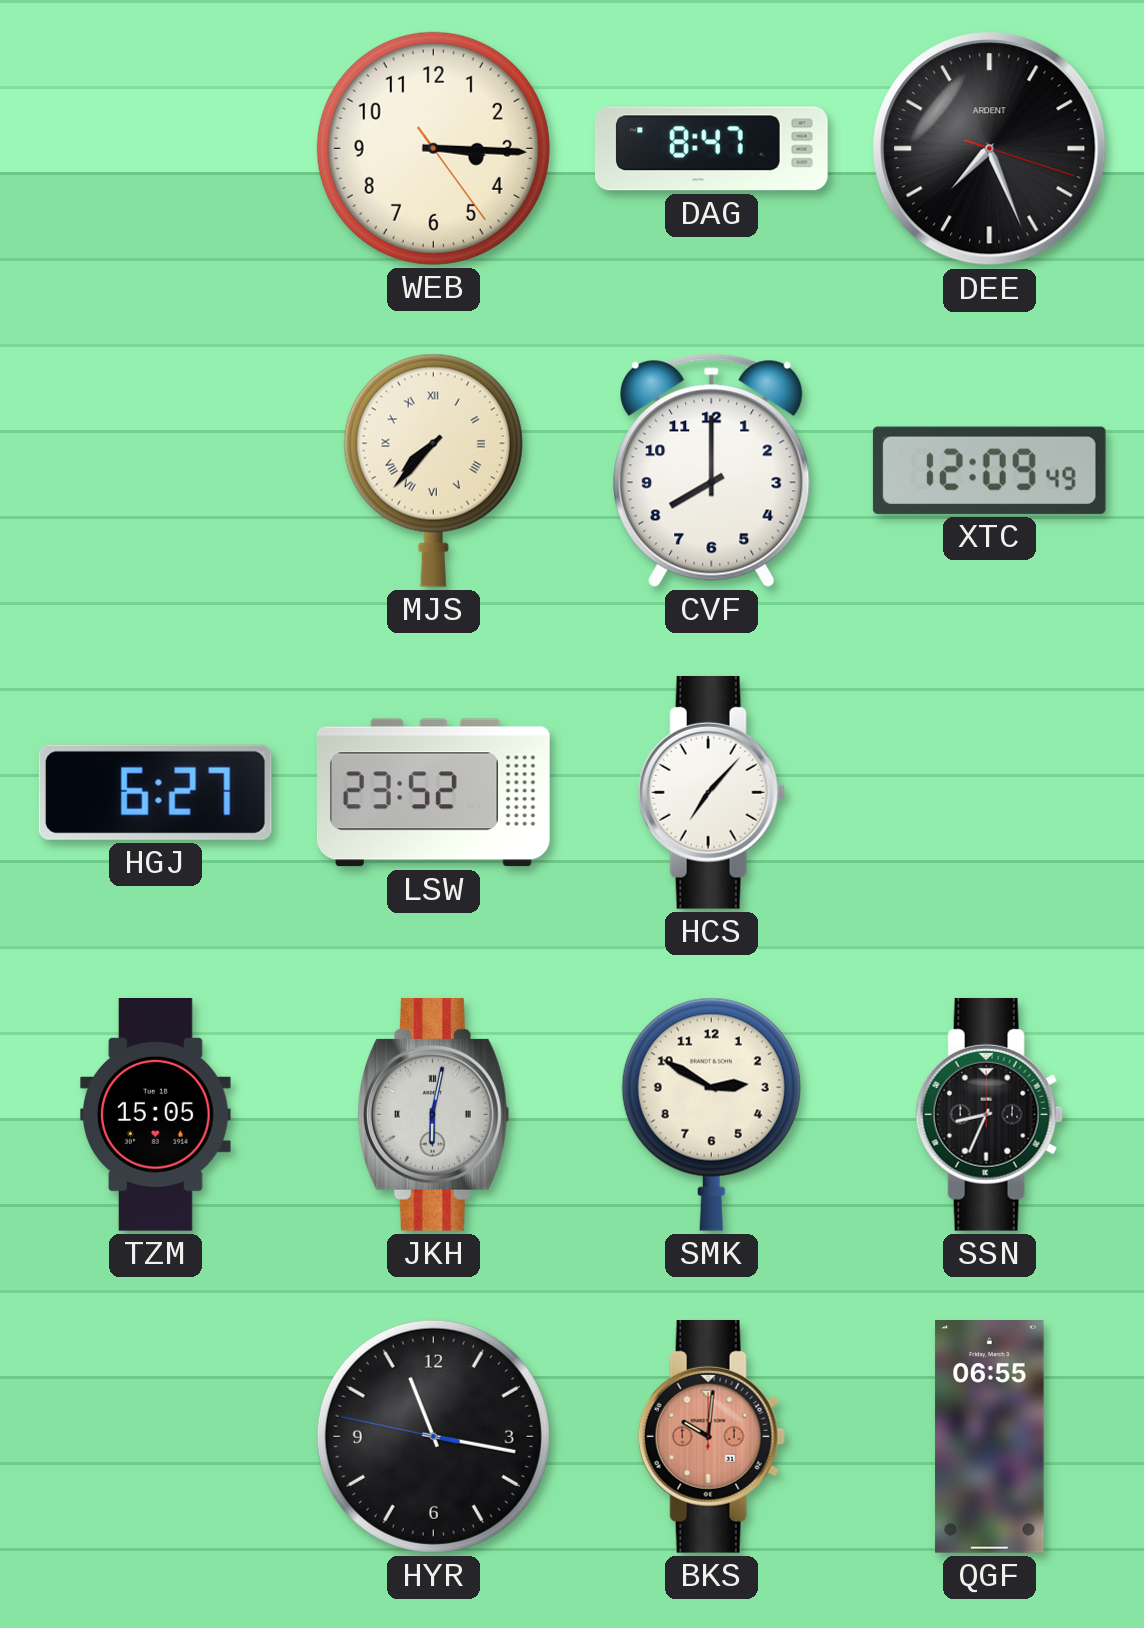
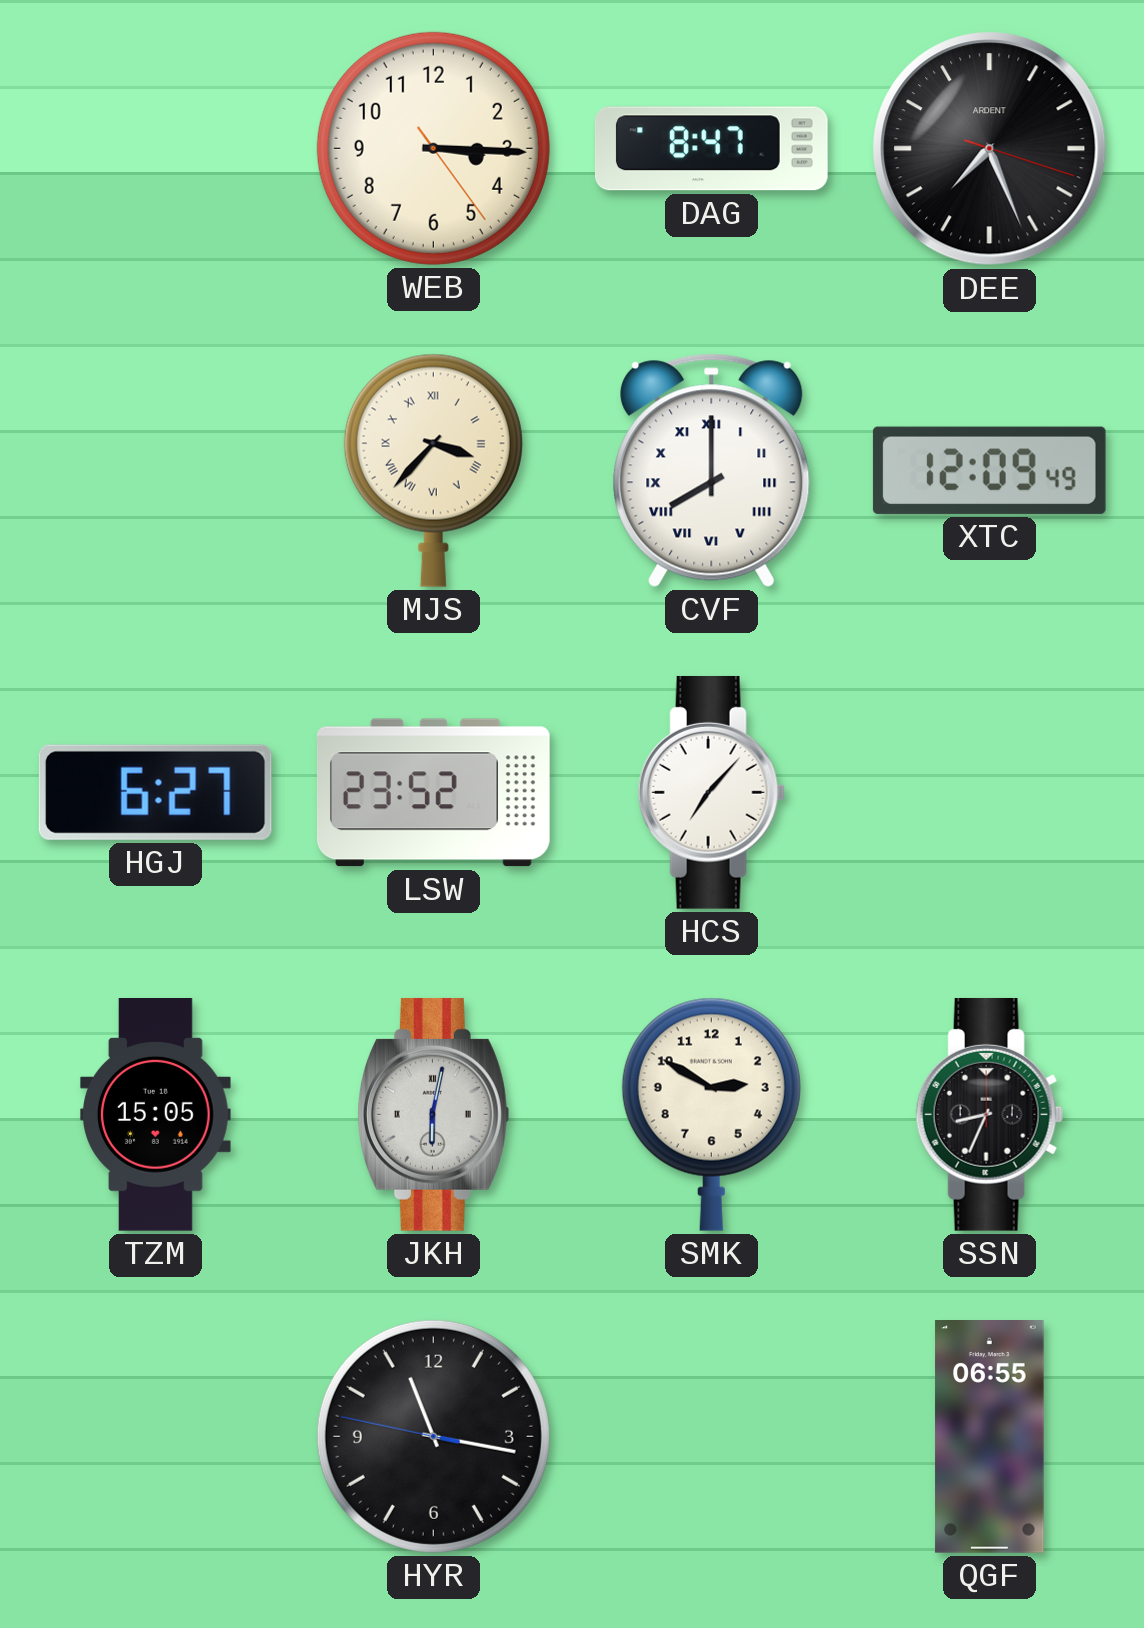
MJS: 7:37 -> 3:37 (433, 470)
CVF numerals: Arabic -> Roman (712, 470)
BKS: 10:01 -> none (711, 1436)
